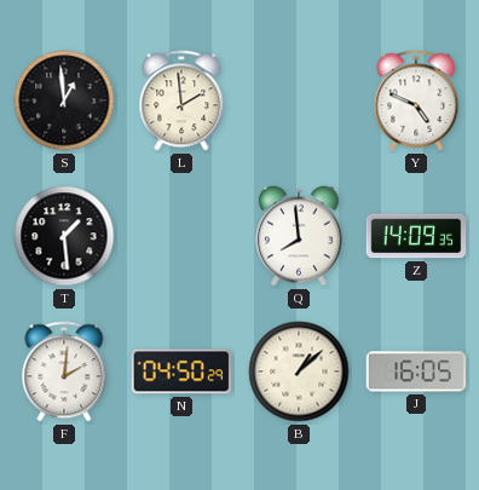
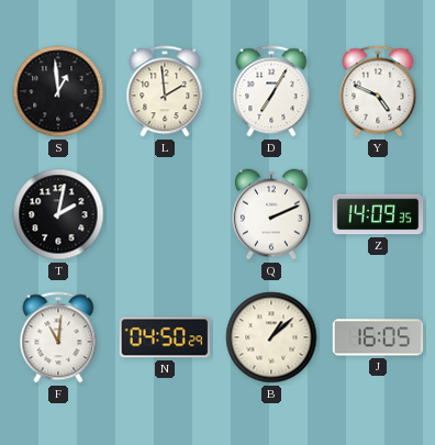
D: none -> 7:05 (271, 91)
T: 1:29 -> 2:02 (58, 214)
Q: 7:59 -> 2:11 (272, 214)
F: 2:01 -> 11:01 (58, 337)
